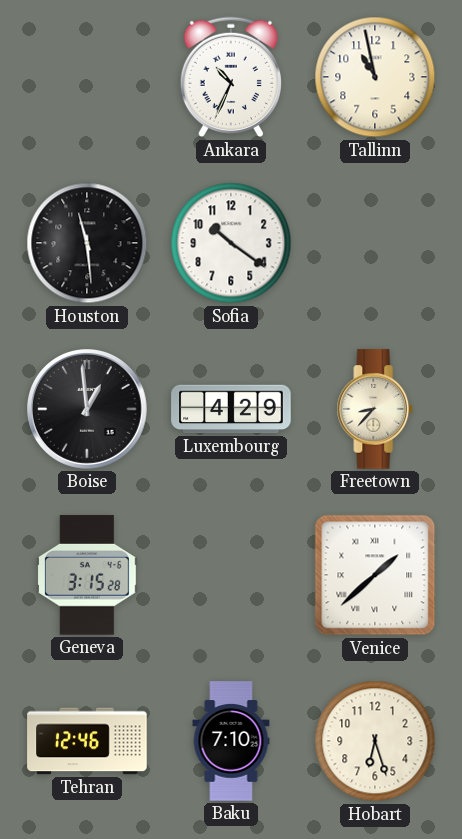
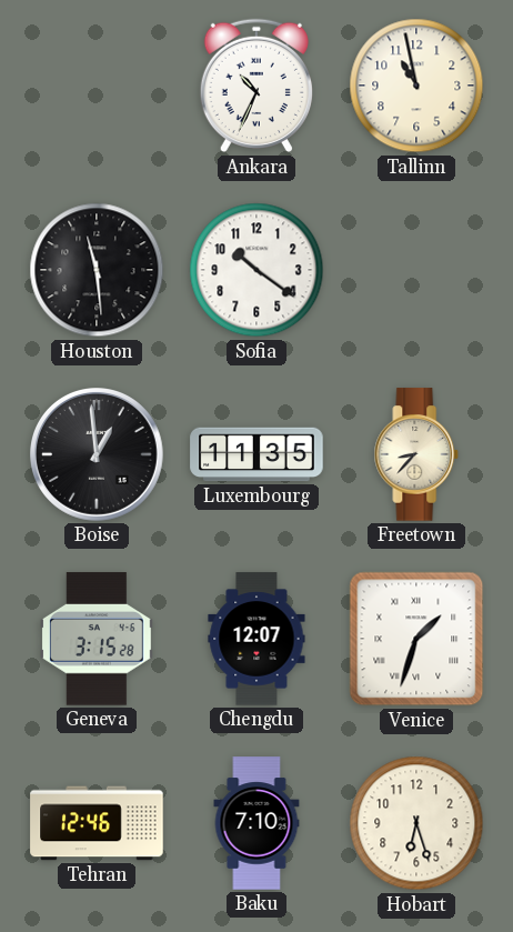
Luxembourg: 4:29 -> 11:35 (256, 454)
Chengdu: none -> 12:07 (256, 639)
Venice: 1:38 -> 1:33 (416, 639)
